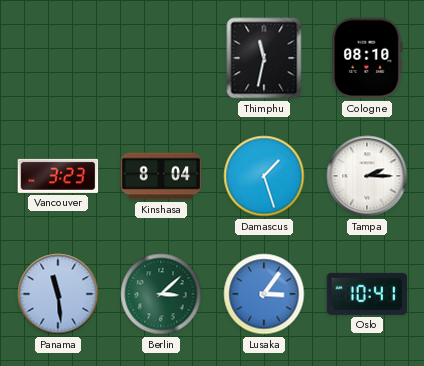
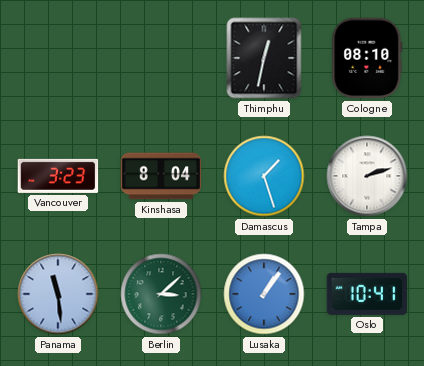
Thimphu: 11:32 -> 12:32 (264, 58)
Tampa: 2:15 -> 2:12 (367, 176)
Lusaka: 3:06 -> 1:06 (264, 294)
